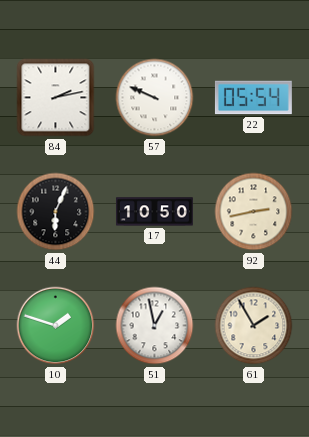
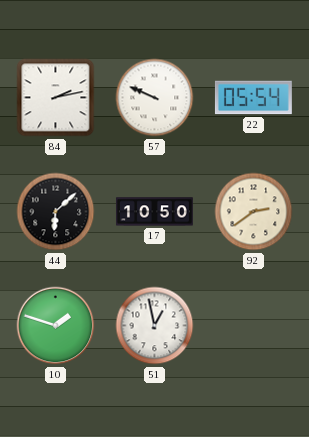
44: 6:04 -> 6:08 (56, 212)
92: 2:43 -> 2:39 (254, 212)
61: 1:55 -> none (254, 326)
